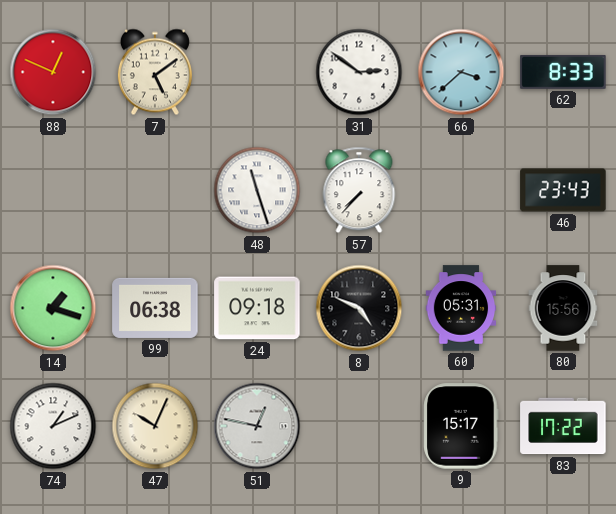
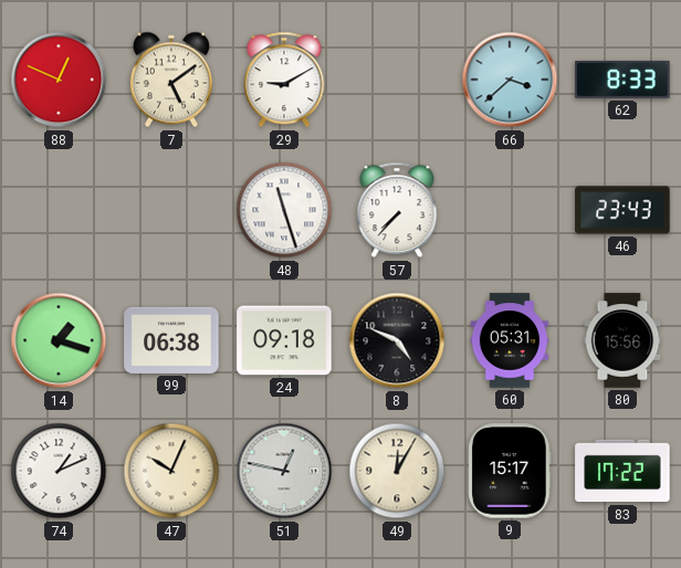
29: none -> 9:10 (284, 80)
31: 2:51 -> none (359, 72)
49: none -> 12:05 (397, 471)
